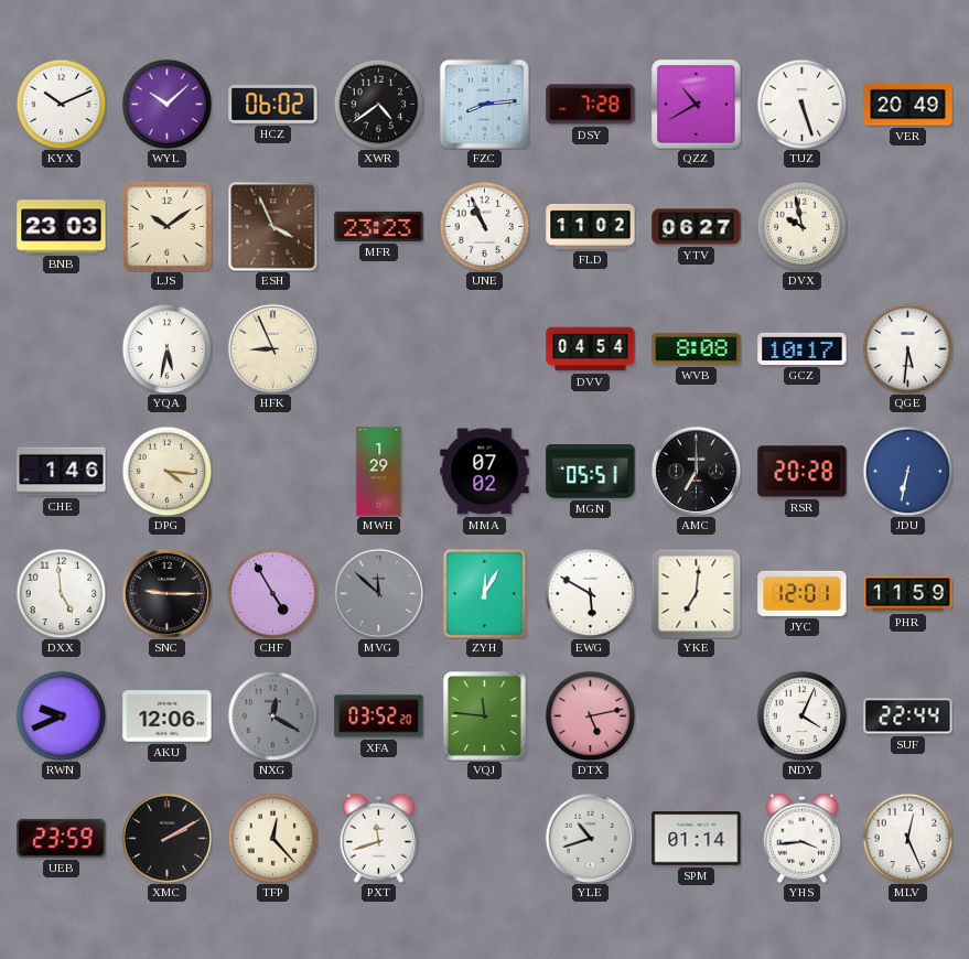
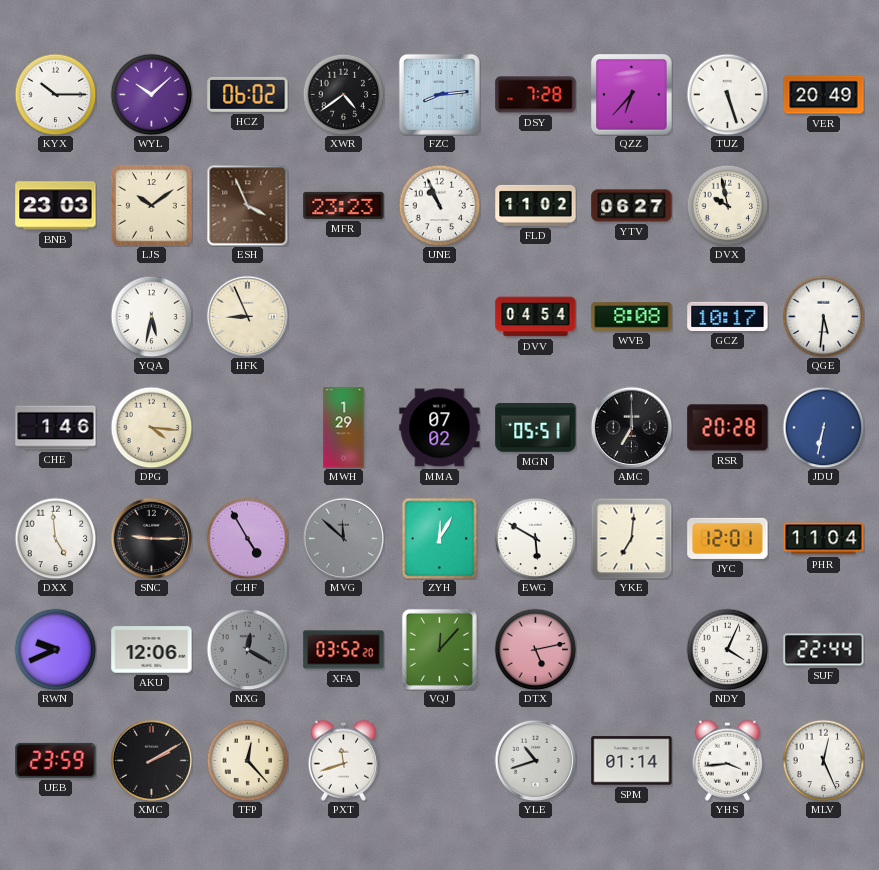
KYX: 10:11 -> 10:15 (55, 94)
QZZ: 10:40 -> 6:37 (632, 95)
PHR: 11:59 -> 11:04 (824, 539)
VQJ: 11:46 -> 12:07 (439, 649)
